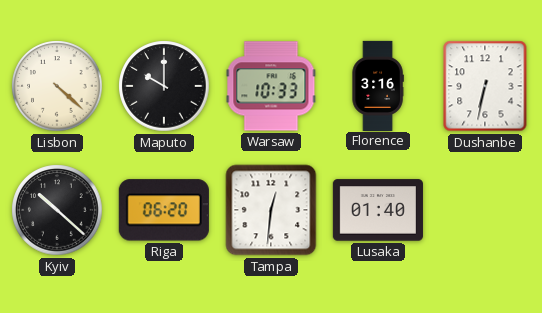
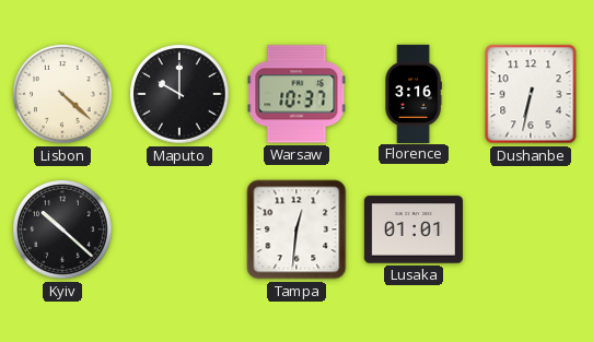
Warsaw: 10:33 -> 10:37 (296, 94)
Riga: 06:20 -> none (164, 210)
Lusaka: 01:40 -> 01:01 (414, 229)
